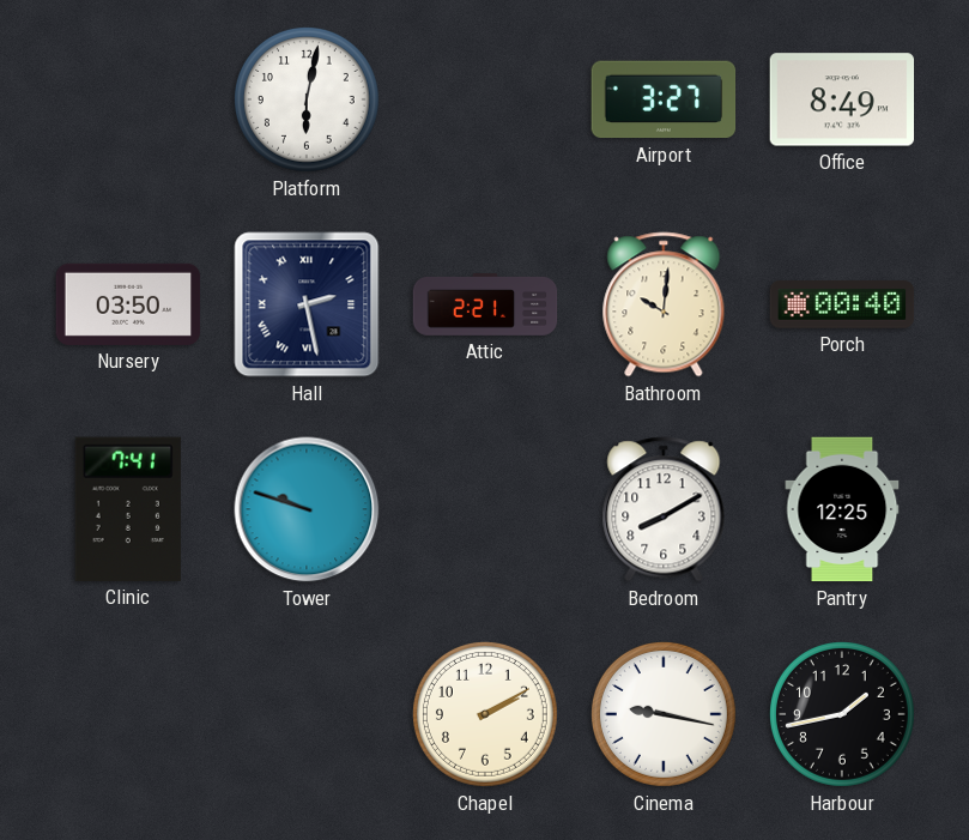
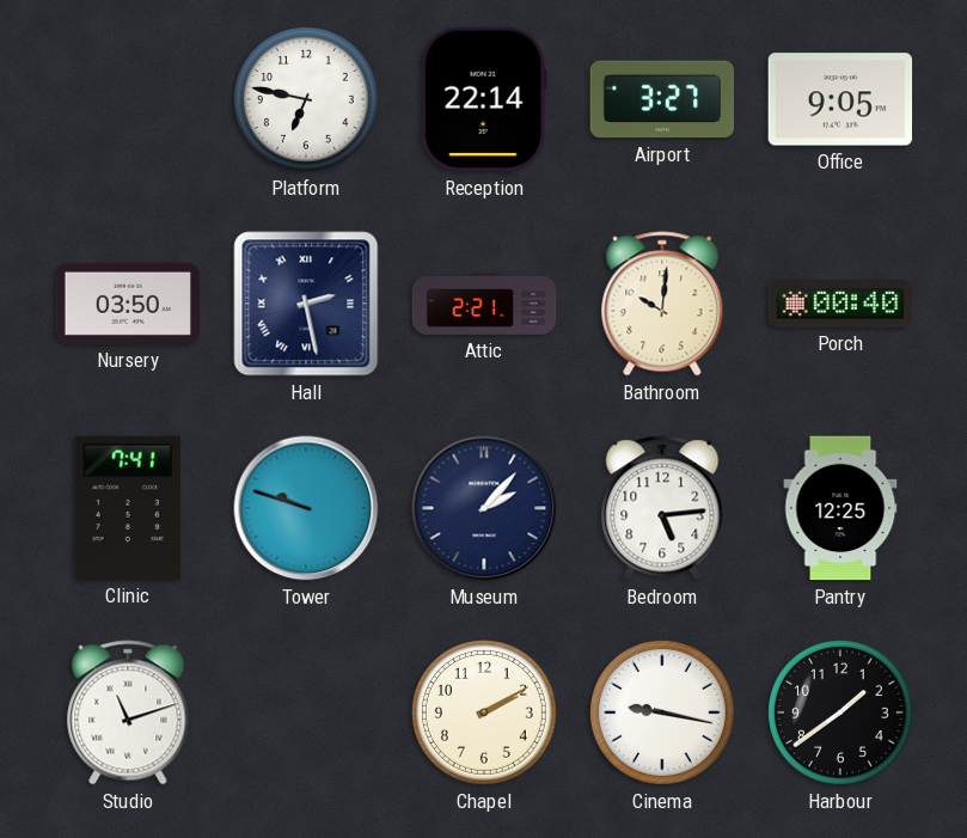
Platform: 6:02 -> 6:47 (306, 99)
Reception: none -> 22:14 (484, 99)
Office: 8:49 -> 9:05 (840, 99)
Museum: none -> 2:07 (484, 508)
Bedroom: 8:10 -> 5:14 (662, 508)
Studio: none -> 11:12 (128, 712)
Harbour: 1:43 -> 1:39 (840, 712)
